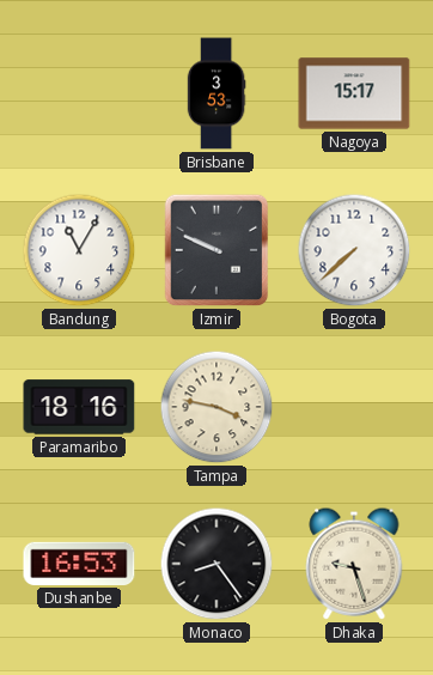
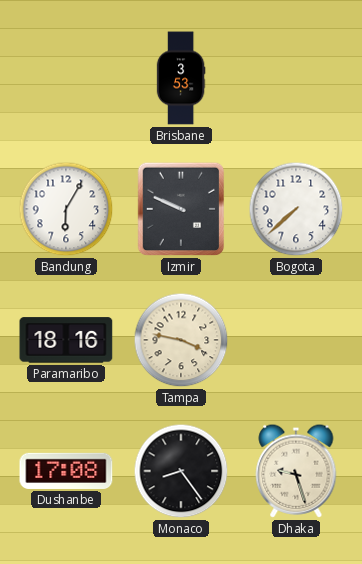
Nagoya: 15:17 -> none (354, 93)
Bandung: 11:05 -> 6:05 (66, 209)
Dushanbe: 16:53 -> 17:08 (66, 471)
